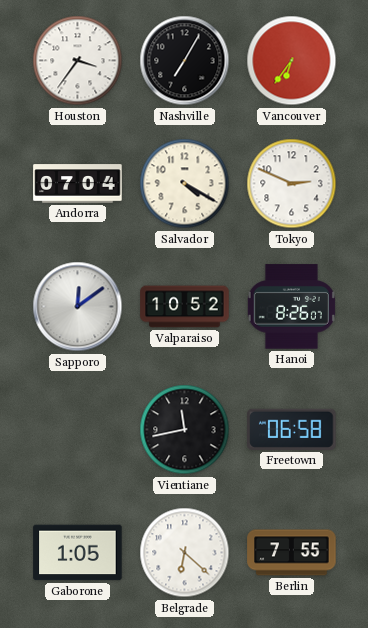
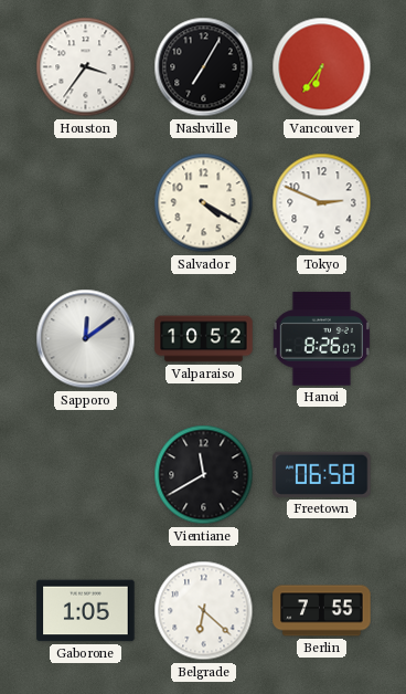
Andorra: 07:04 -> none (78, 184)
Vientiane: 11:43 -> 11:40 (204, 475)
